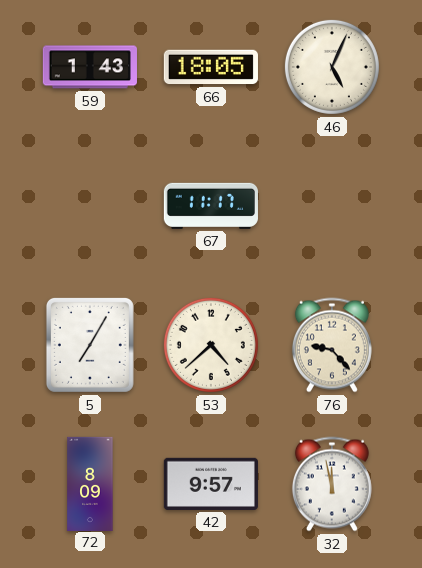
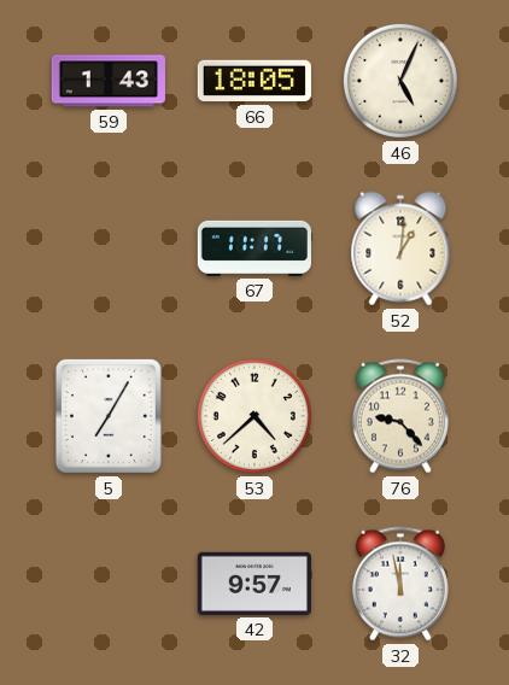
52: none -> 1:01 (400, 248)
72: 8:09 -> none (90, 483)
